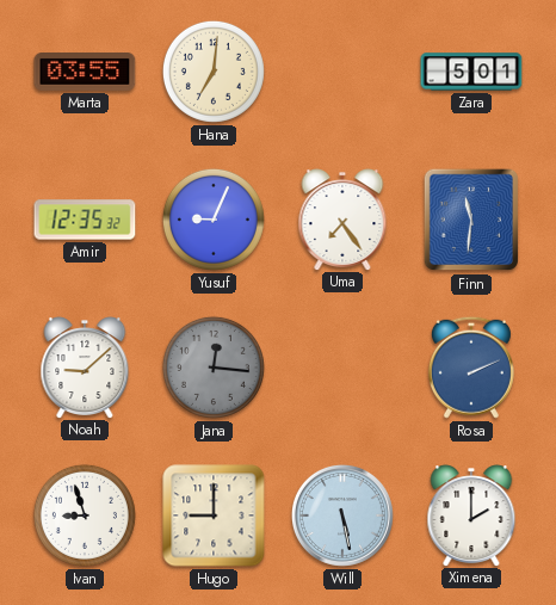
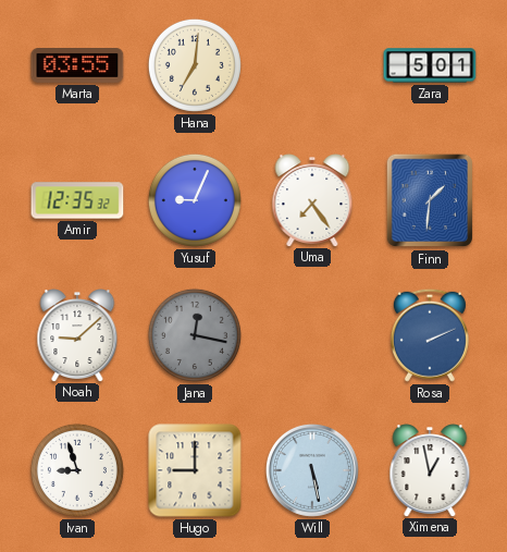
Finn: 11:31 -> 1:31 (430, 200)
Jana: 12:16 -> 12:17 (195, 335)
Ximena: 2:00 -> 12:58 (430, 470)
